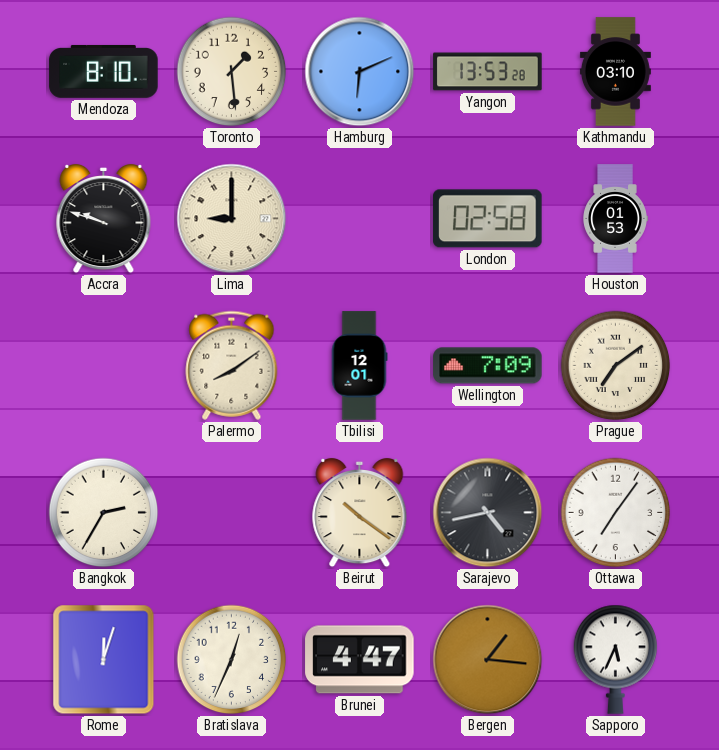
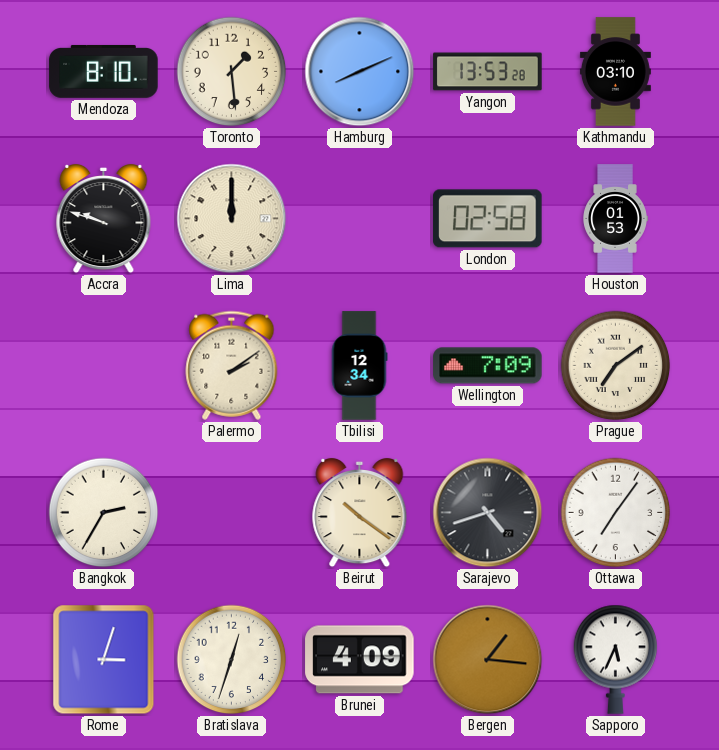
Hamburg: 6:11 -> 8:11 (360, 72)
Lima: 9:00 -> 12:00 (232, 219)
Palermo: 8:09 -> 2:09 (232, 365)
Tbilisi: 12:01 -> 12:34 (359, 366)
Sarajevo: 4:43 -> 4:42 (488, 513)
Rome: 12:03 -> 3:03 (104, 660)
Bratislava: 12:34 -> 12:33 (232, 660)
Brunei: 4:47 -> 4:09 (360, 660)
